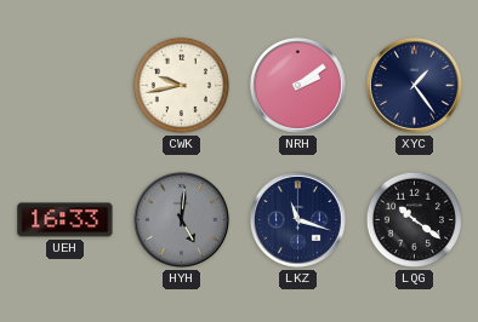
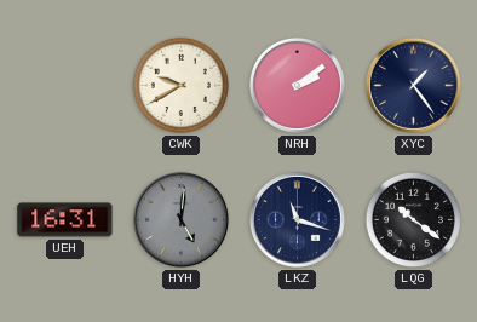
CWK: 9:43 -> 9:40 (180, 85)
UEH: 16:33 -> 16:31 (65, 220)
